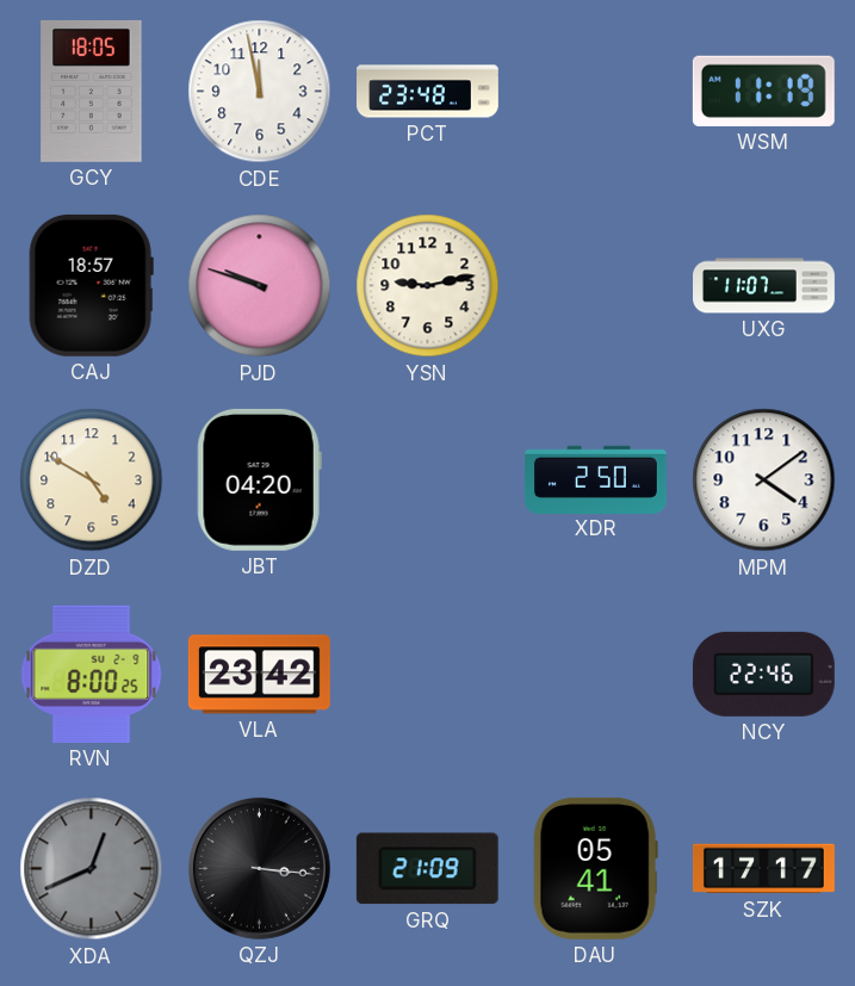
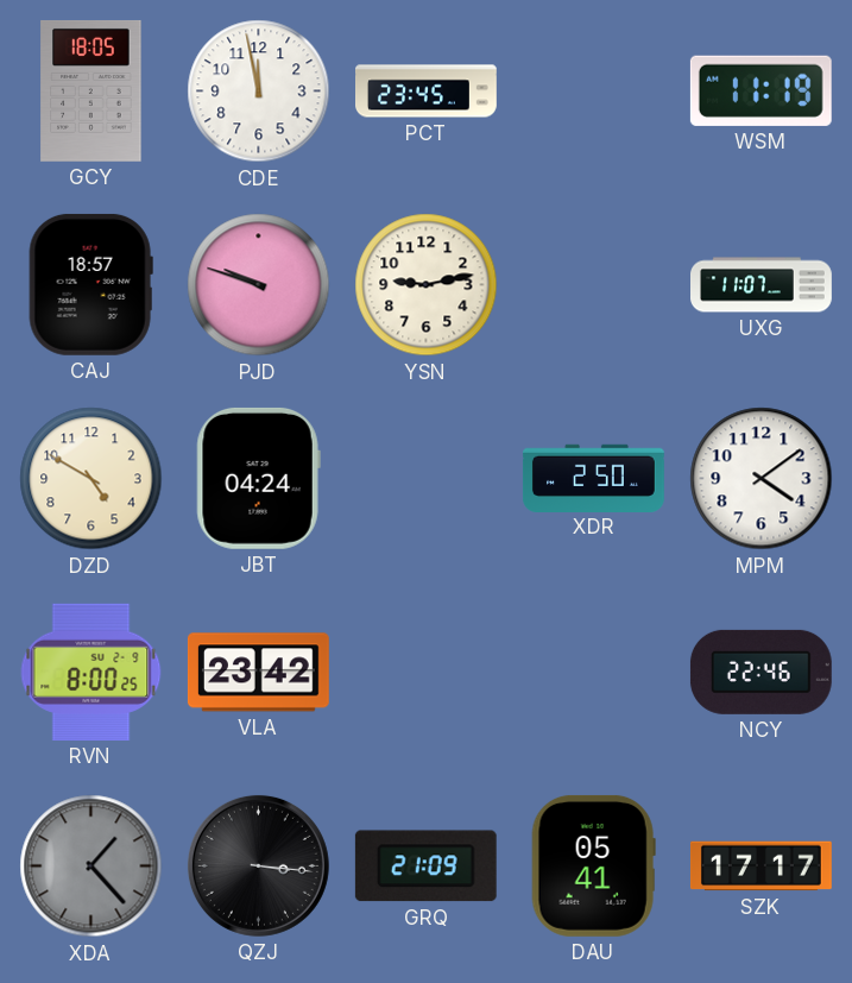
PCT: 23:48 -> 23:45 (427, 92)
JBT: 04:20 -> 04:24 (258, 478)
XDA: 12:41 -> 1:23 (91, 867)
